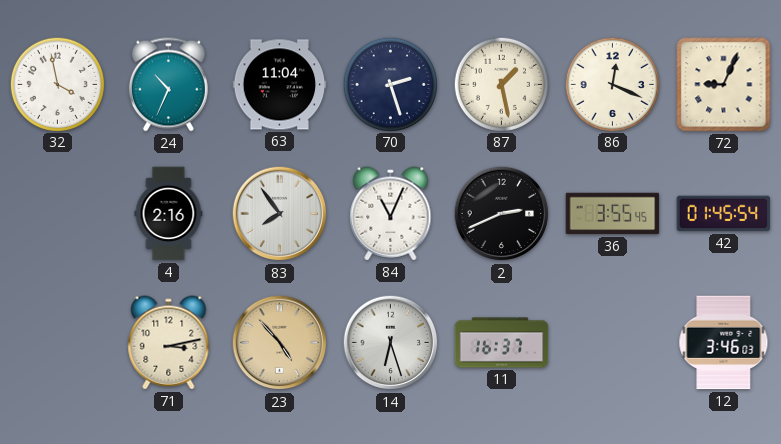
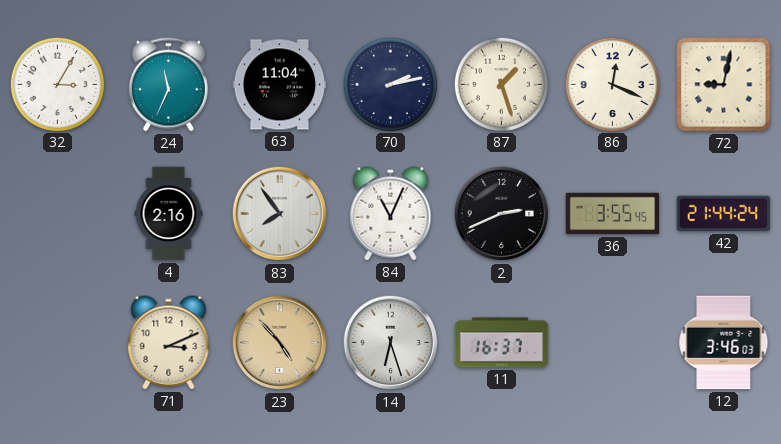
32: 3:58 -> 3:05 (57, 84)
24: 10:34 -> 11:34 (168, 85)
70: 2:27 -> 2:13 (390, 84)
87: 1:28 -> 1:27 (501, 84)
72: 9:04 -> 9:02 (724, 85)
42: 01:45 -> 21:44 (724, 214)
71: 3:13 -> 3:11 (169, 343)
